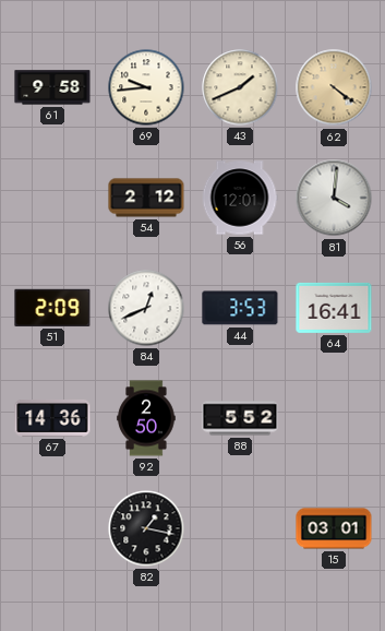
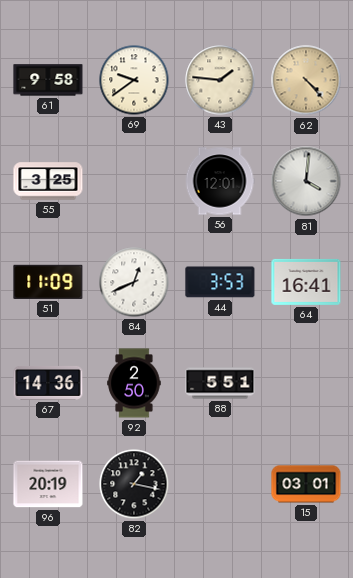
69: 9:44 -> 9:39 (134, 80)
43: 1:41 -> 1:46 (220, 80)
62: 4:21 -> 4:23 (306, 80)
55: none -> 3:25 (48, 181)
54: 2:12 -> none (146, 198)
51: 2:09 -> 11:09 (48, 282)
88: 5:52 -> 5:51 (220, 383)
96: none -> 20:19 (48, 484)
